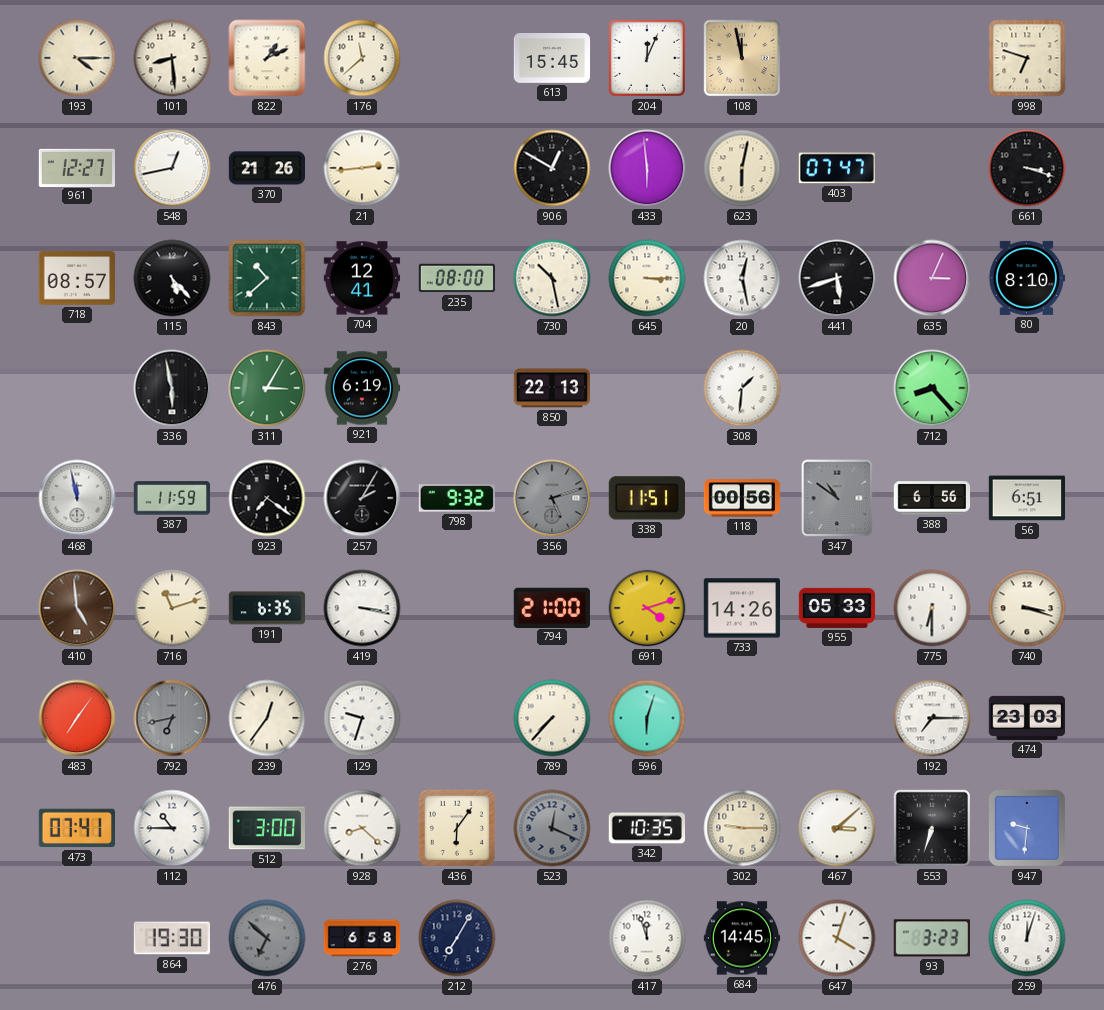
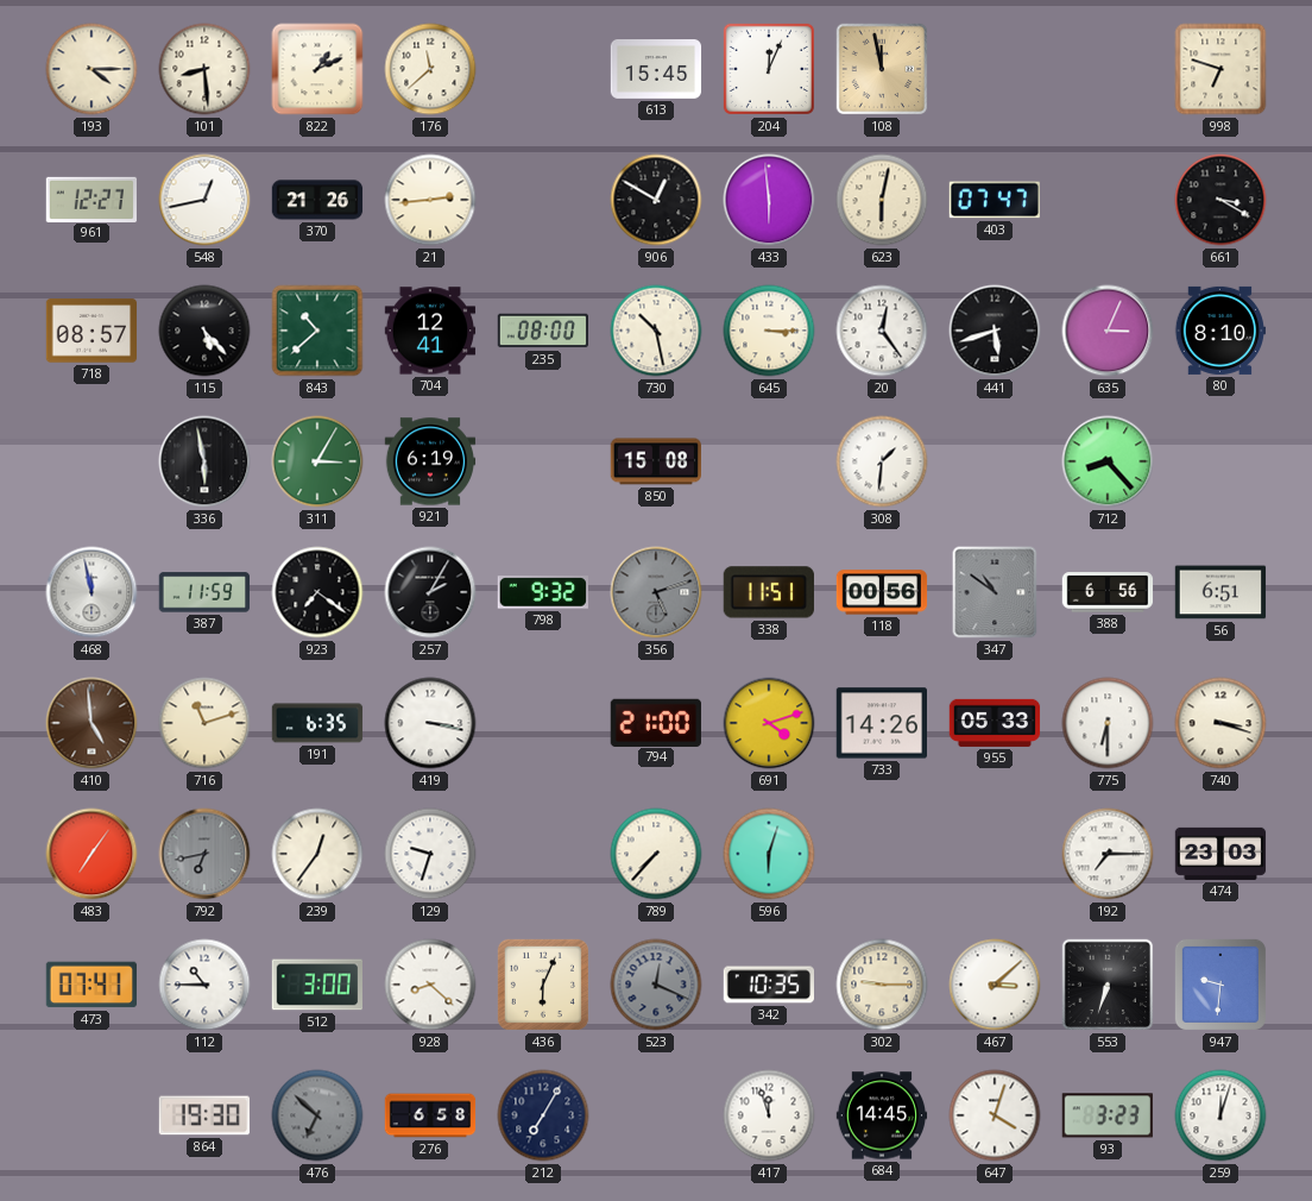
661: 3:18 -> 3:20 (1220, 200)
20: 12:28 -> 12:24 (882, 331)
850: 22:13 -> 15:08 (655, 461)
436: 6:06 -> 6:04 (543, 985)
